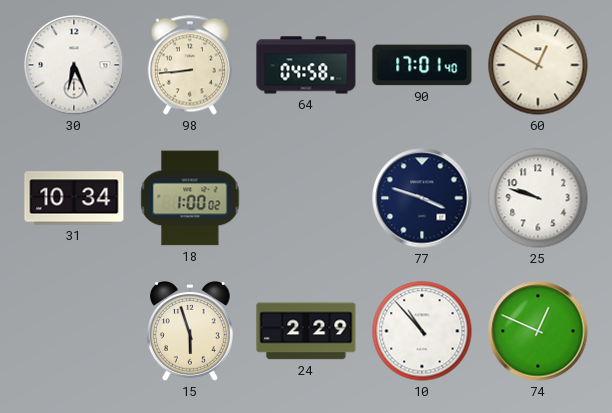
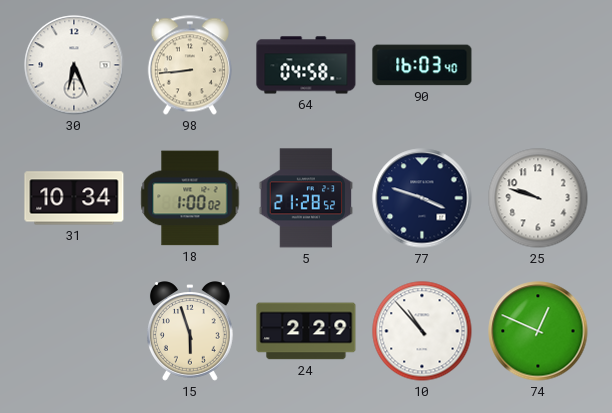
90: 17:01 -> 16:03 (422, 65)
60: 12:50 -> none (538, 65)
5: none -> 21:28 (306, 198)
